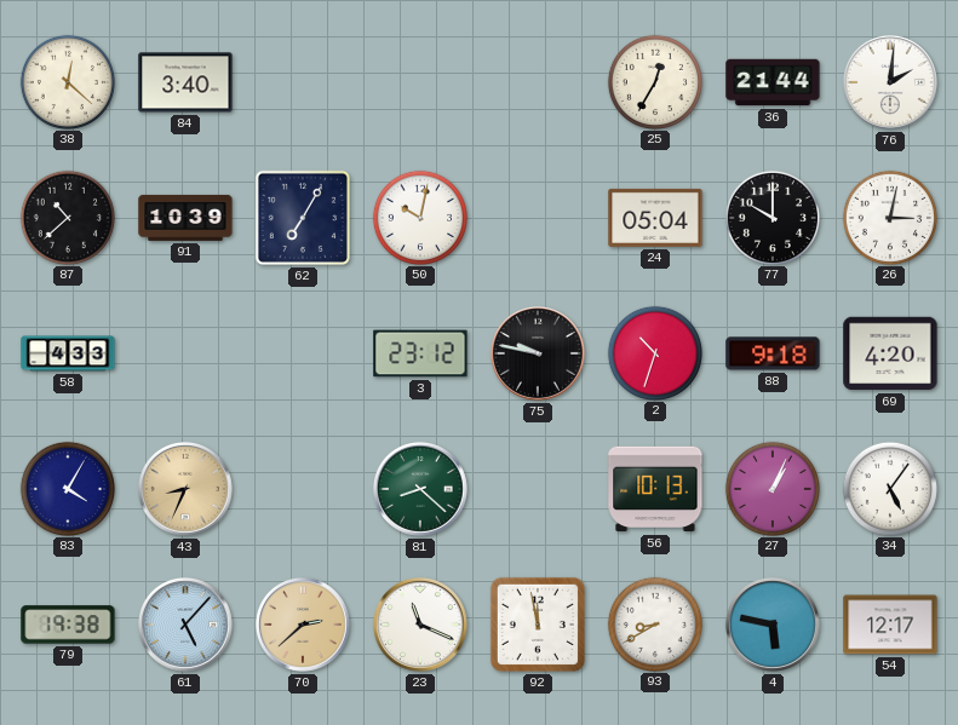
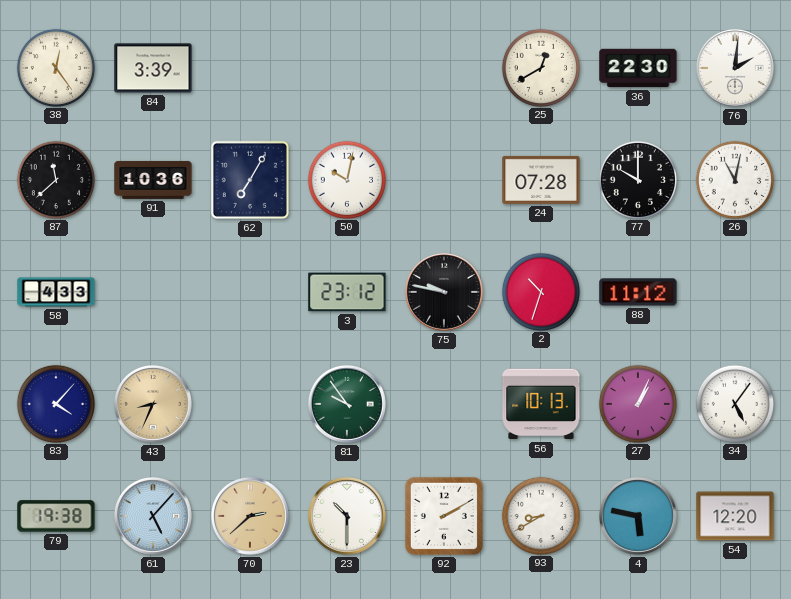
38: 12:22 -> 12:24 (55, 67)
84: 3:40 -> 3:39 (153, 68)
25: 12:35 -> 12:40 (540, 67)
36: 21:44 -> 22:30 (638, 68)
87: 10:38 -> 11:38 (55, 179)
91: 10:39 -> 10:36 (153, 180)
24: 05:04 -> 07:28 (541, 180)
26: 3:02 -> 11:02 (734, 179)
88: 9:18 -> 11:12 (638, 292)
69: 4:20 -> none (890, 353)
83: 4:05 -> 4:07 (55, 403)
81: 8:22 -> 9:54 (347, 404)
23: 11:19 -> 10:30 (347, 516)
92: 11:58 -> 2:10 (444, 516)
54: 12:17 -> 12:20 (735, 516)
